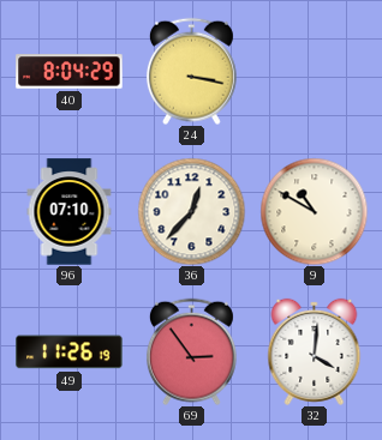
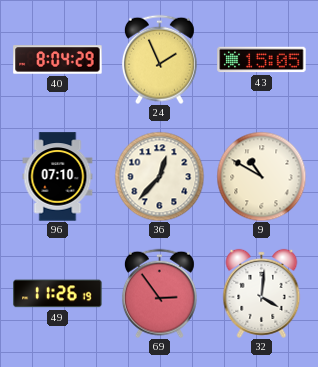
24: 3:17 -> 1:56 (159, 59)
43: none -> 15:05 (262, 60)
